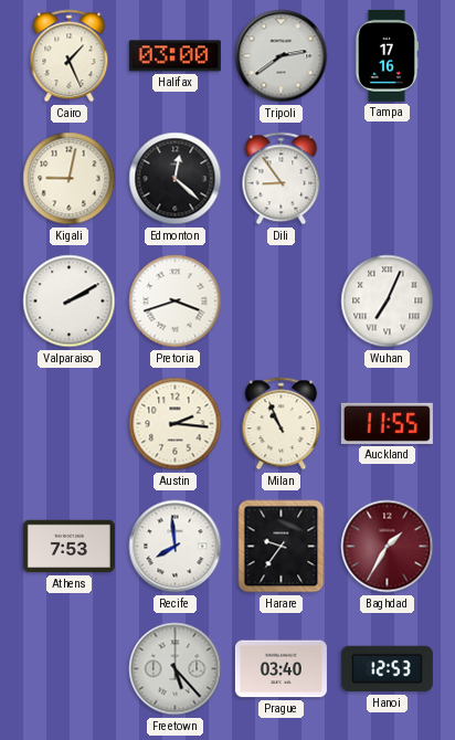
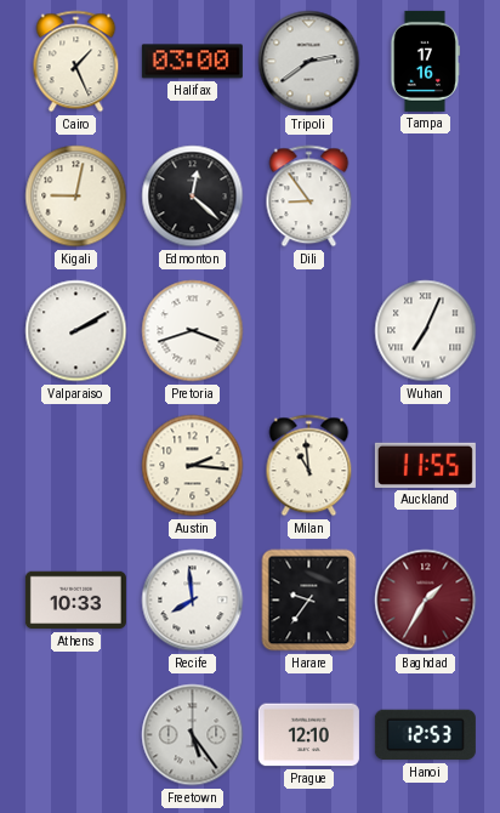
Milan: 10:56 -> 10:59 (309, 466)
Athens: 7:53 -> 10:33 (75, 601)
Freetown: 5:23 -> 5:24 (193, 735)
Prague: 03:40 -> 12:10 (308, 735)
